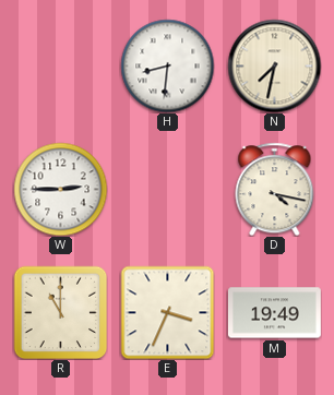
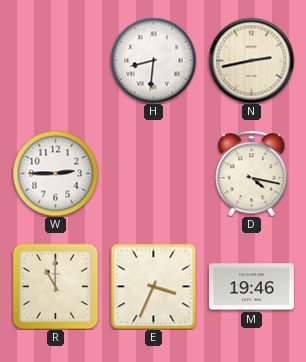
N: 7:32 -> 2:43 (251, 60)
M: 19:49 -> 19:46 (251, 287)
